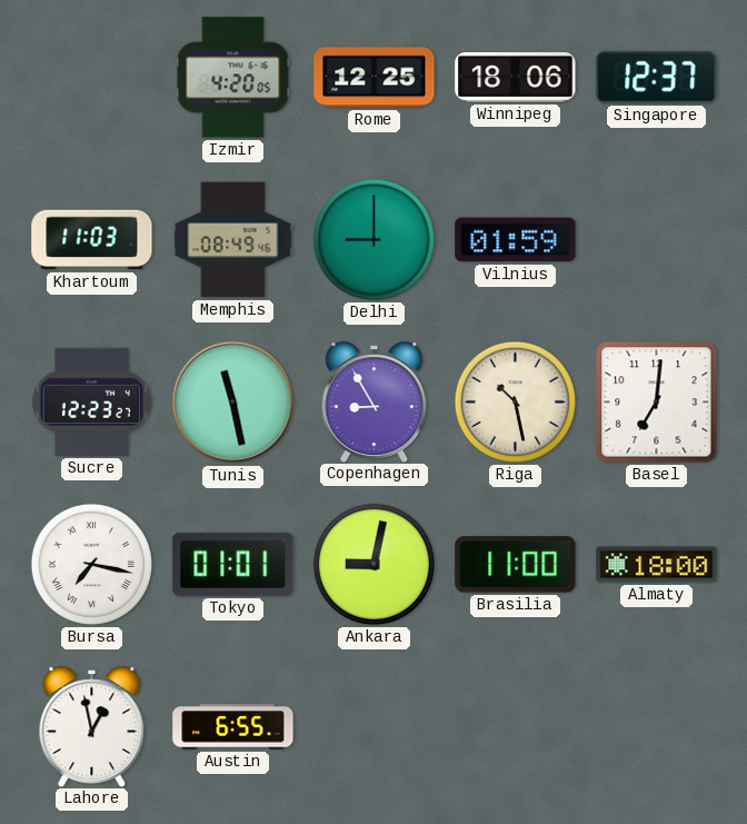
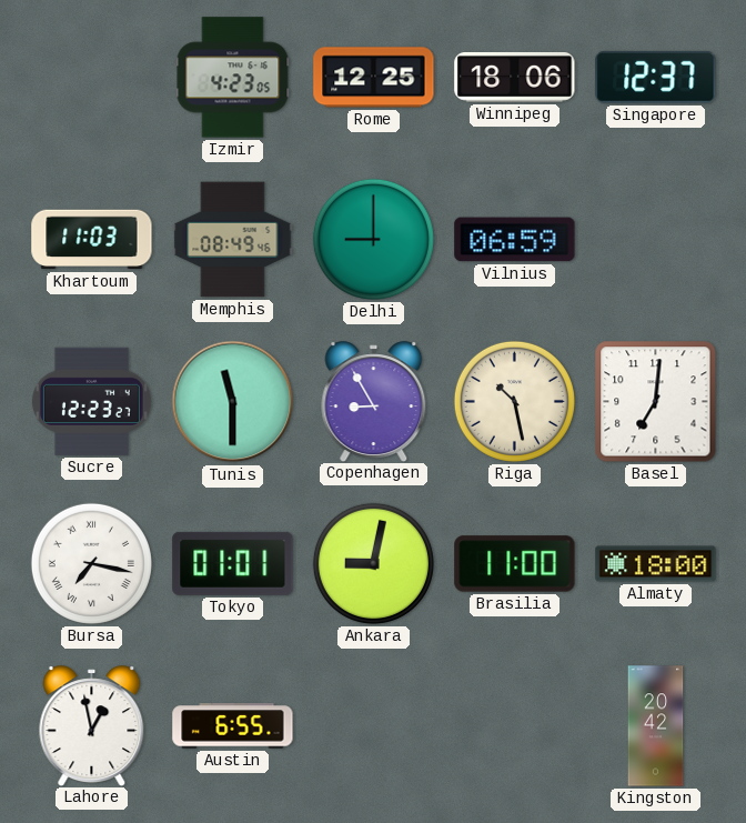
Izmir: 4:20 -> 4:23 (233, 78)
Vilnius: 01:59 -> 06:59 (515, 240)
Tunis: 11:28 -> 11:30 (233, 402)
Kingston: none -> 20:42 (656, 726)
